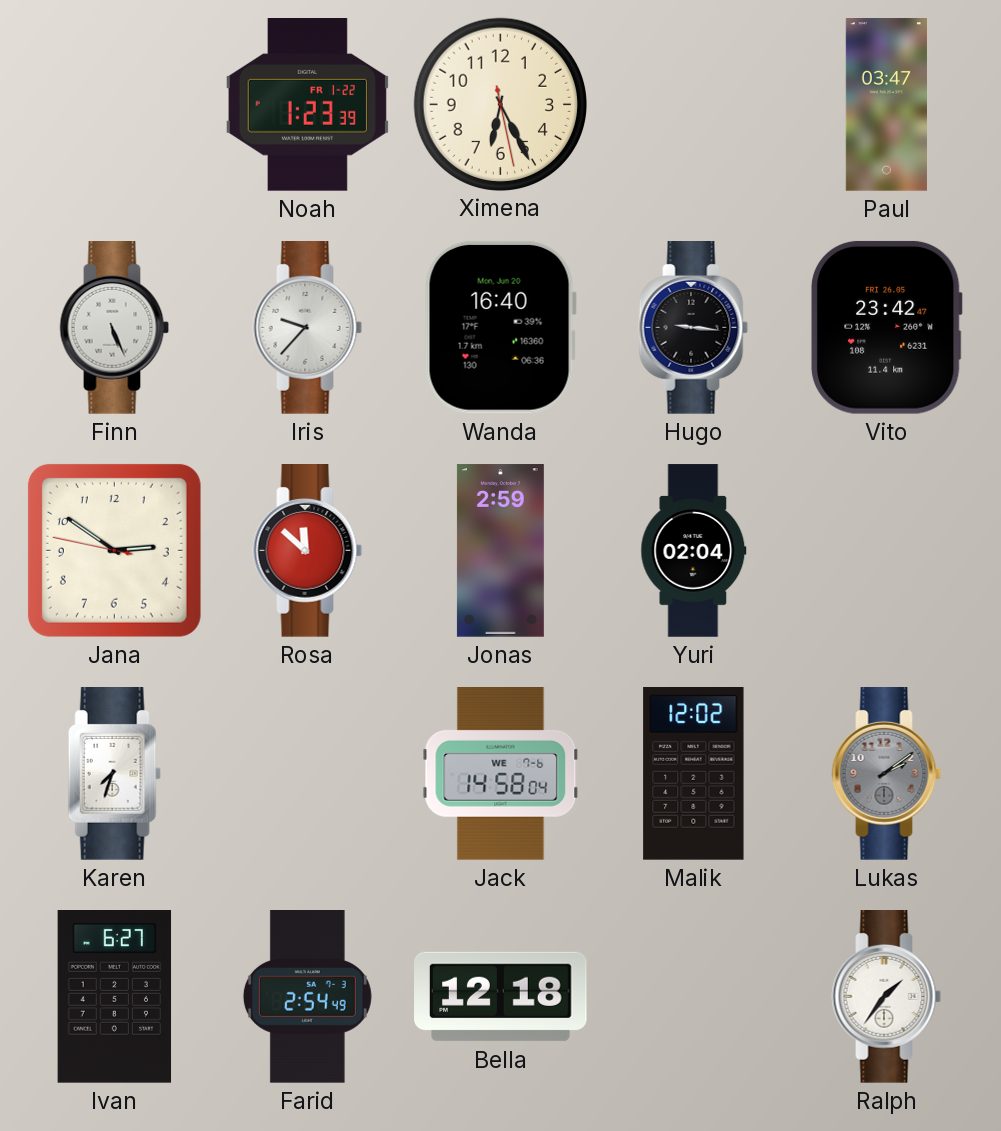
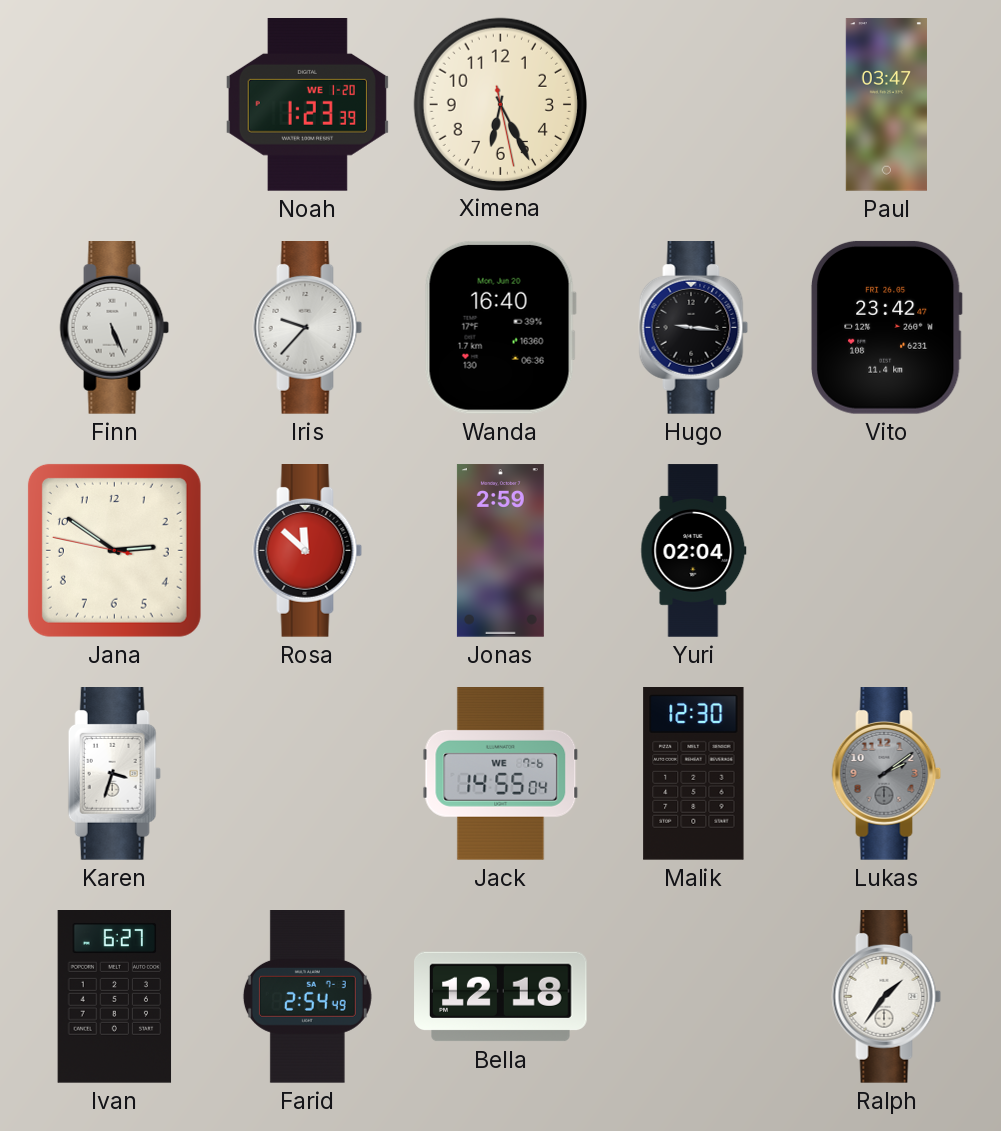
Noah date: FR 1-22 -> WE 1-20 (307, 105)
Karen: 7:33 -> 3:33 (114, 774)
Jack: 14:58 -> 14:55 (501, 774)
Malik: 12:02 -> 12:30 (694, 774)
